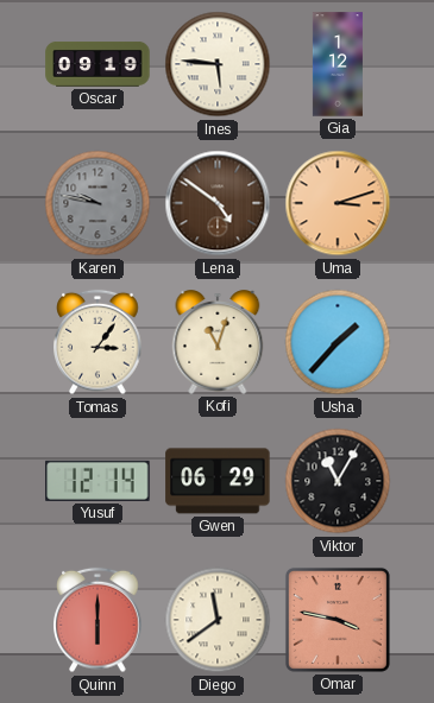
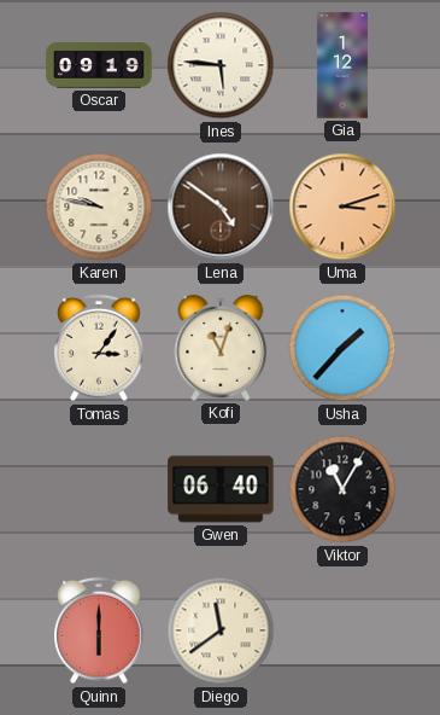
Karen dial: grey -> cream (99, 207)
Yusuf: 12:14 -> none (98, 481)
Gwen: 06:29 -> 06:40 (221, 489)
Omar: 3:47 -> none (338, 620)
